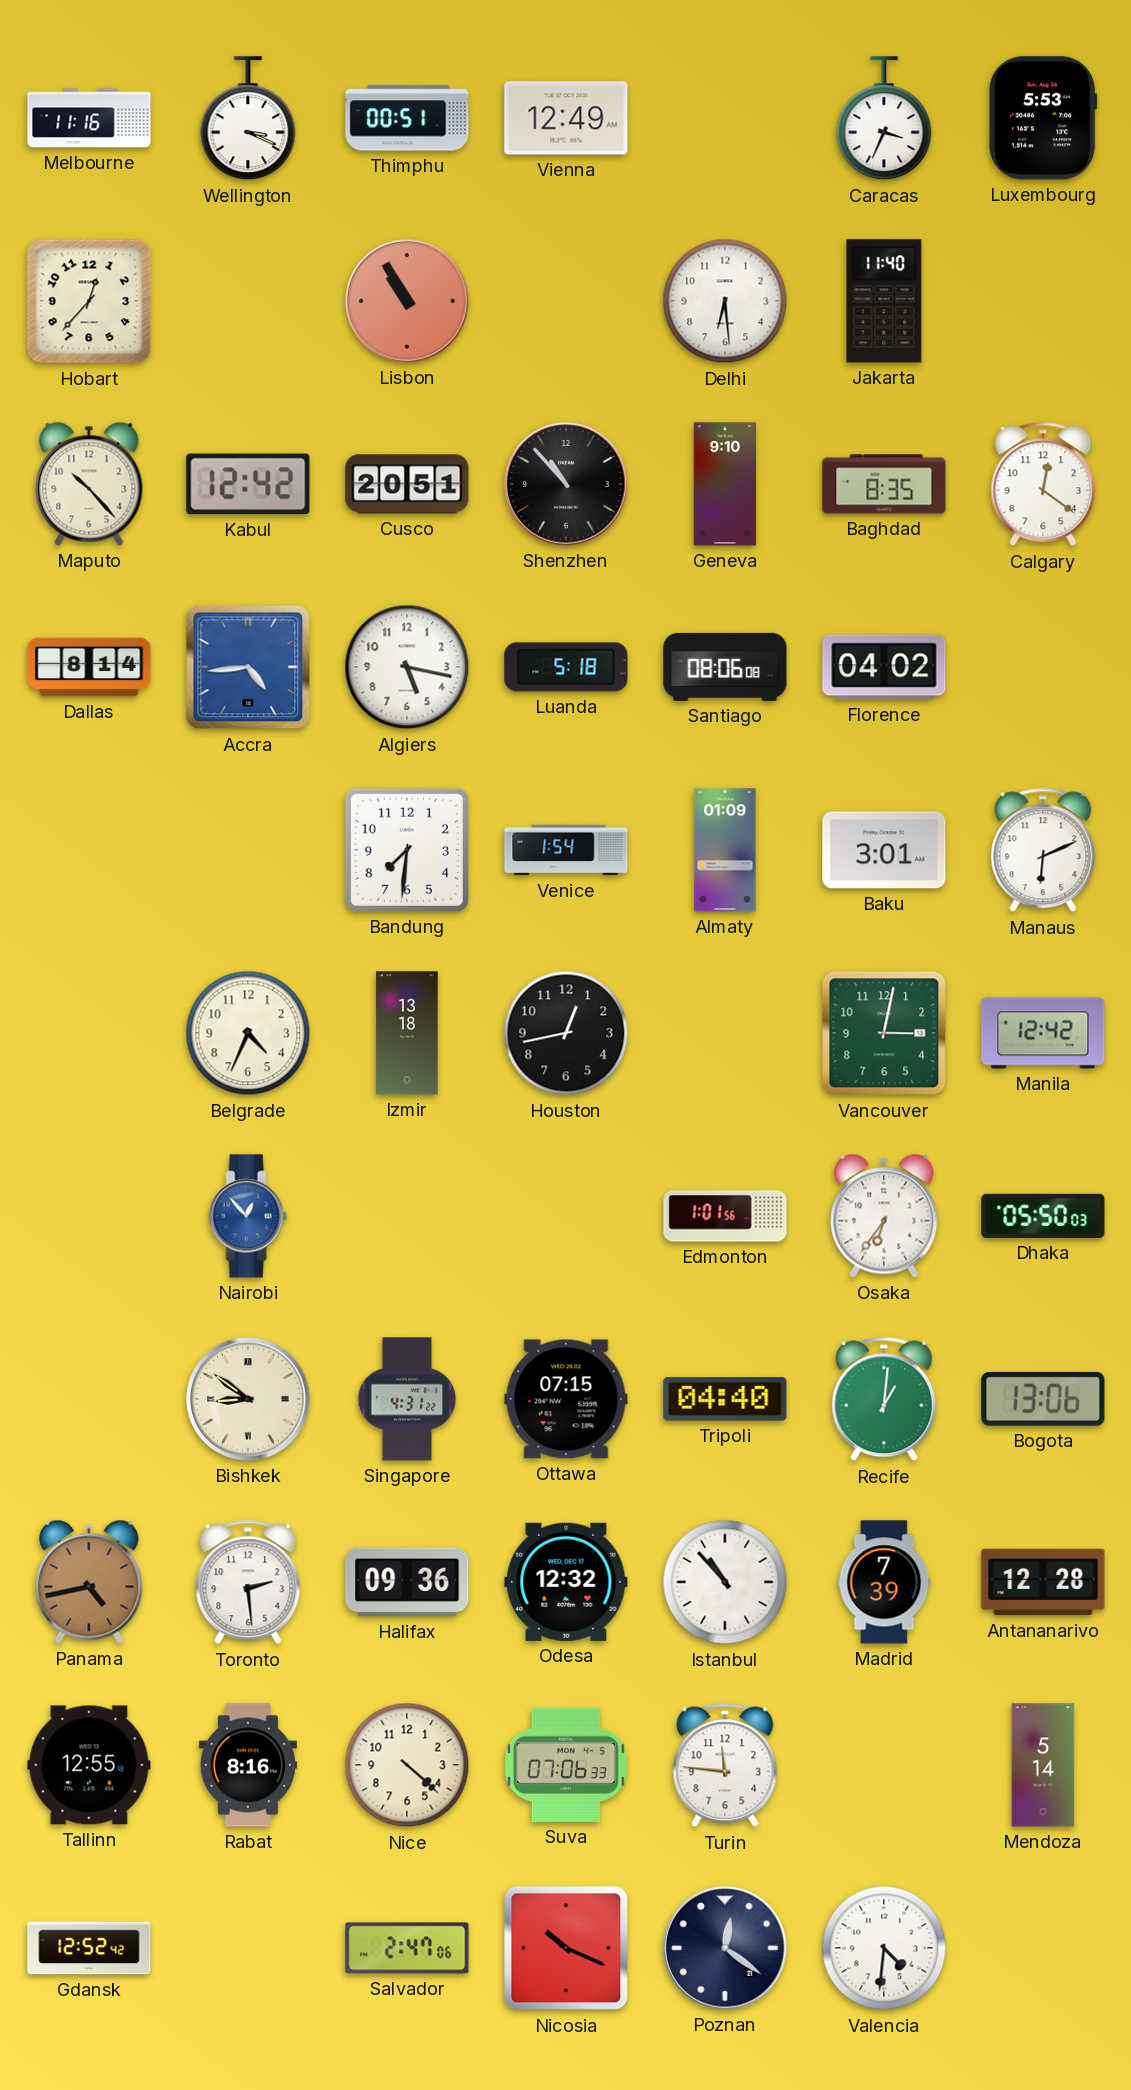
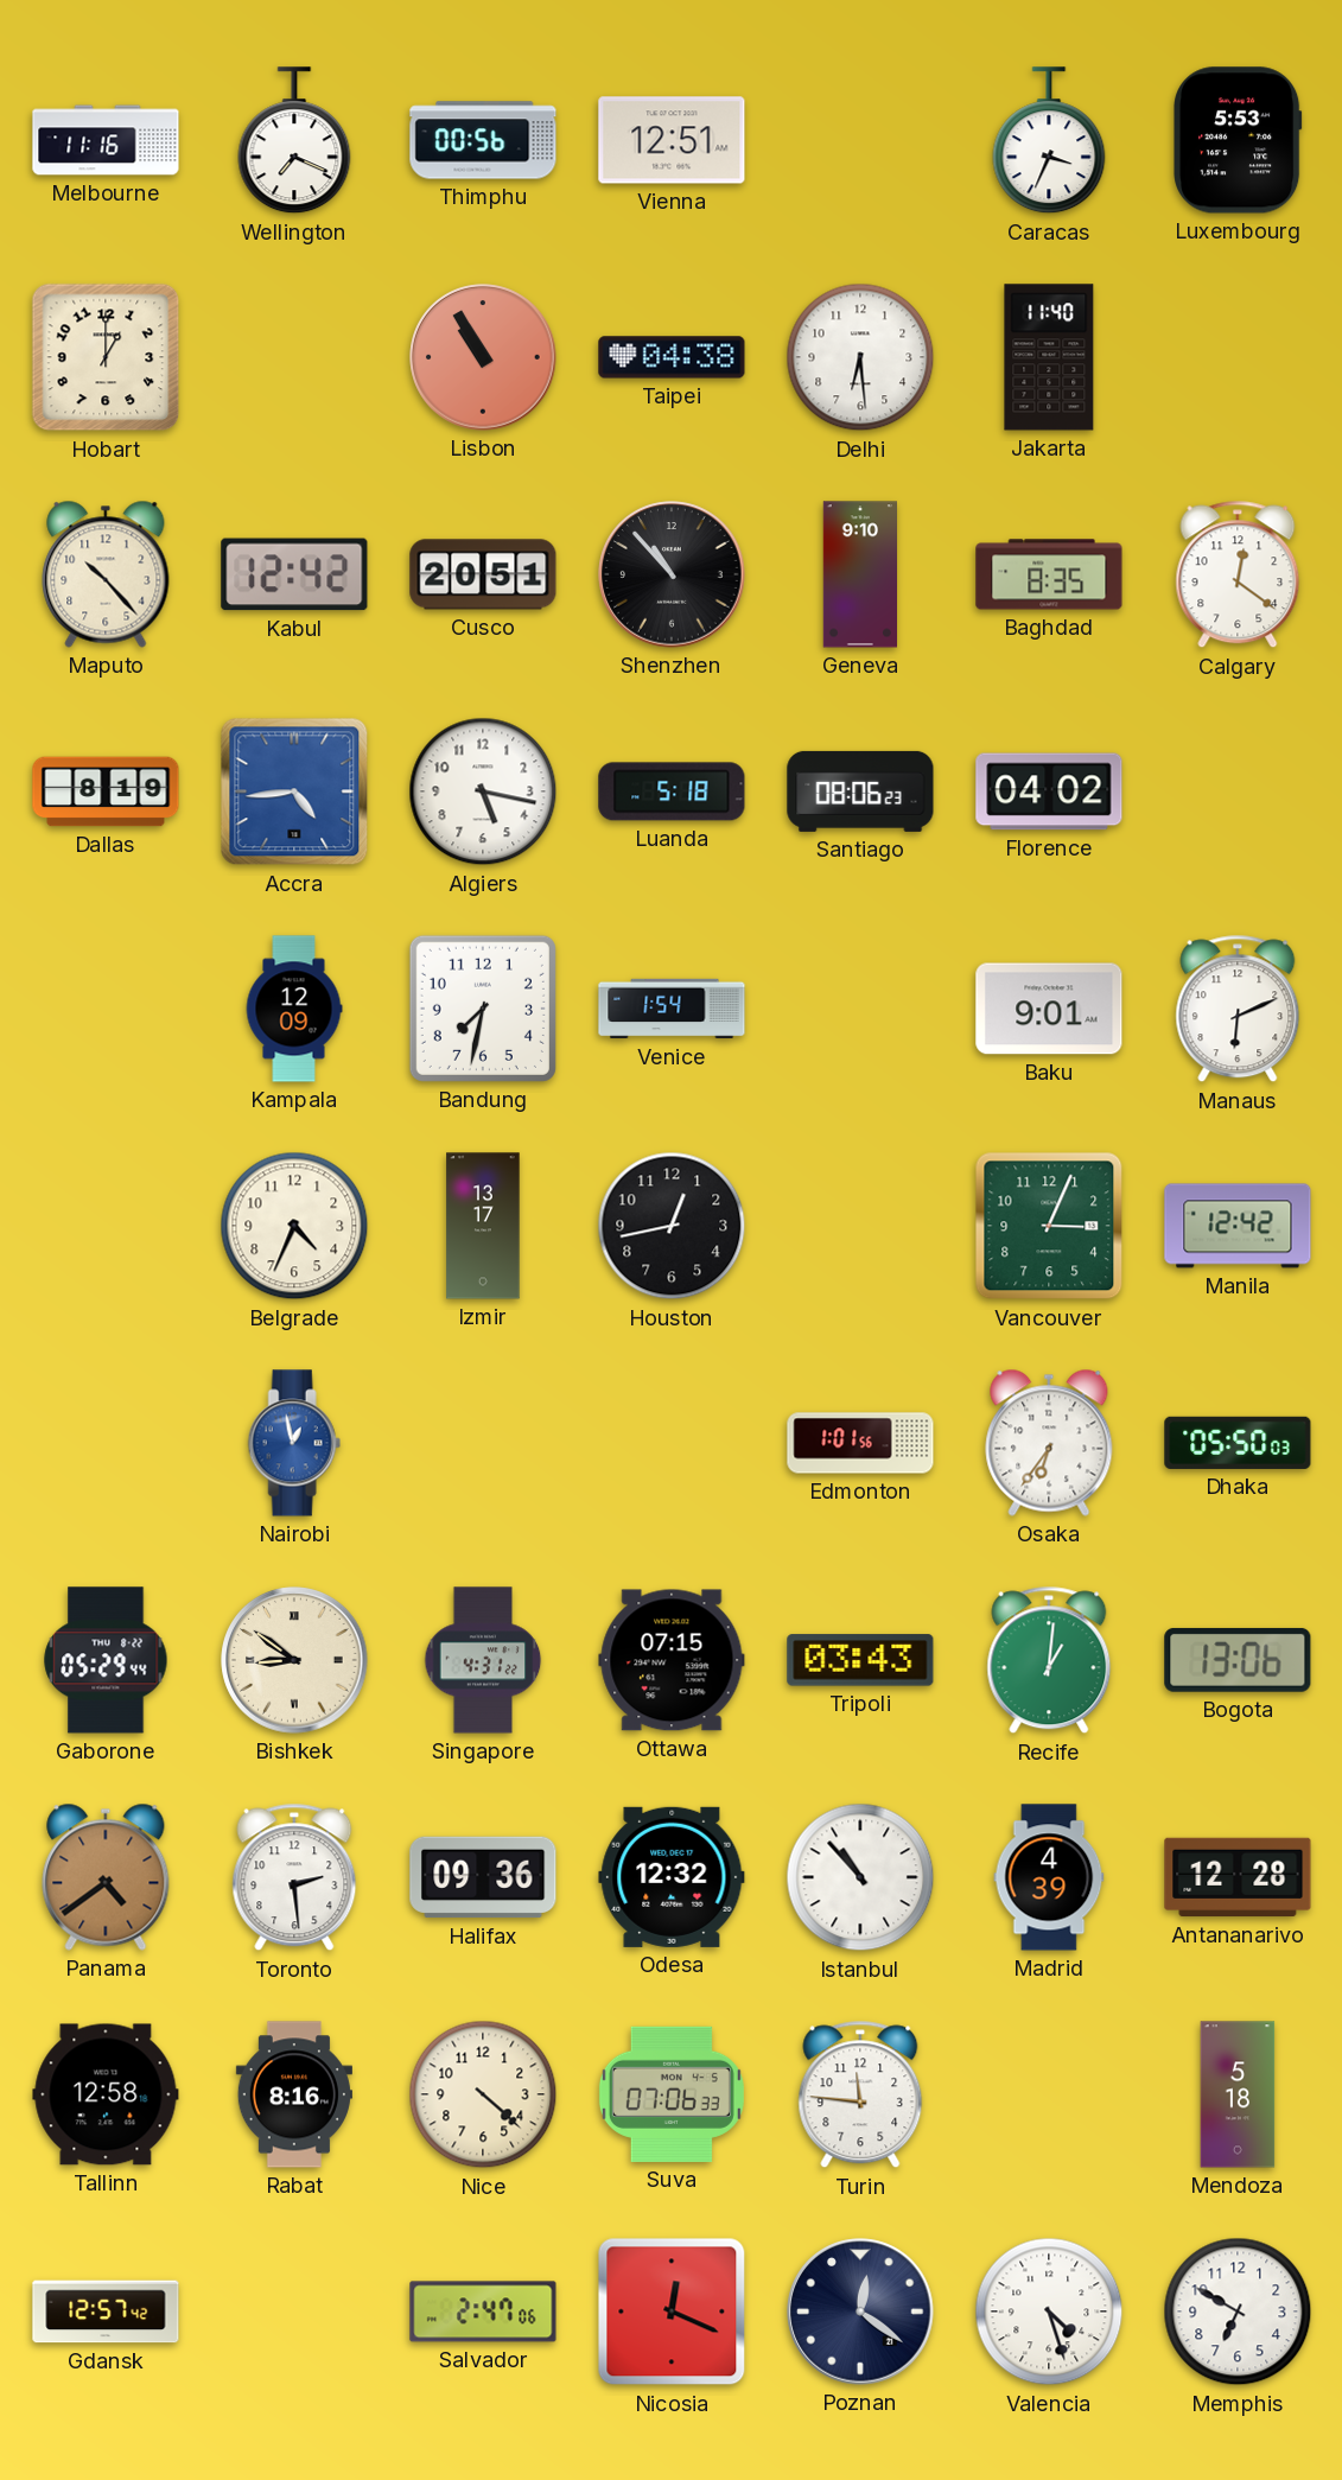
Wellington: 3:19 -> 7:19 (294, 141)
Thimphu: 00:51 -> 00:56 (483, 140)
Vienna: 12:49 -> 12:51 (672, 140)
Hobart: 12:37 -> 1:00 (106, 357)
Taipei: none -> 04:38 (672, 357)
Dallas: 8:14 -> 8:19 (106, 791)
Santiago: 08:06:08 -> 08:06:23 (860, 791)
Kampala: none -> 12:09 (294, 1009)
Bandung: 7:31 -> 7:32 (483, 1009)
Almaty: 01:09 -> none (725, 850)
Baku: 3:01 -> 9:01 (1049, 1009)
Izmir: 13:18 -> 13:17 (483, 1226)
Vancouver: 3:02 -> 3:04 (1049, 1226)
Nairobi: 12:53 -> 12:58 (294, 1443)
Gaborone: none -> 05:29 (106, 1660)
Tripoli: 04:40 -> 03:43 (860, 1660)
Panama: 4:43 -> 4:39 (106, 1877)
Madrid: 7:39 -> 4:39 (1049, 1877)
Tallinn: 12:55 -> 12:58 (106, 2094)
Mendoza: 5:14 -> 5:18 (1238, 2094)
Gdansk: 12:52 -> 12:57 (106, 2312)
Nicosia: 10:19 -> 12:19 (672, 2312)
Valencia: 4:31 -> 4:27 (1049, 2312)
Memphis: none -> 6:50 (1238, 2312)
